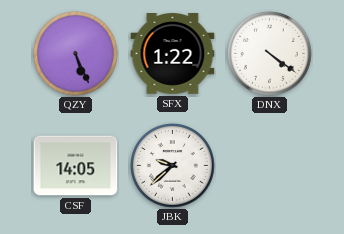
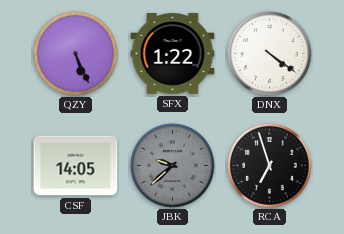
JBK dial: white -> grey (172, 165)
RCA: none -> 6:57 (269, 165)
